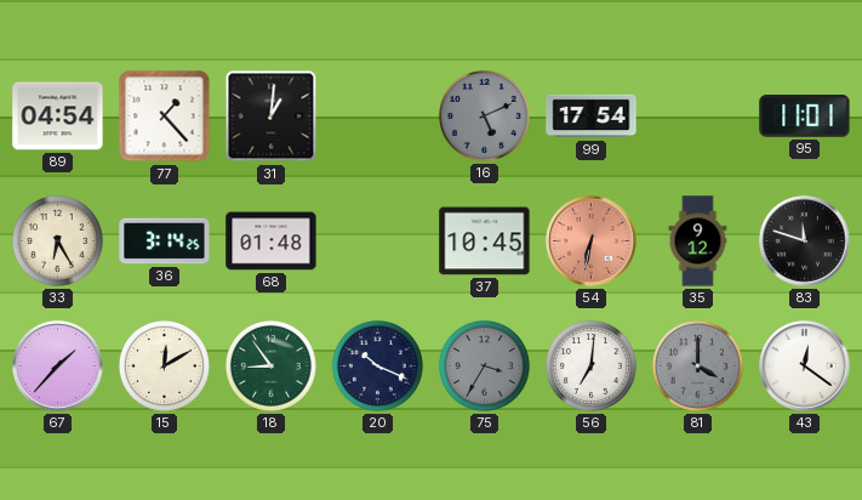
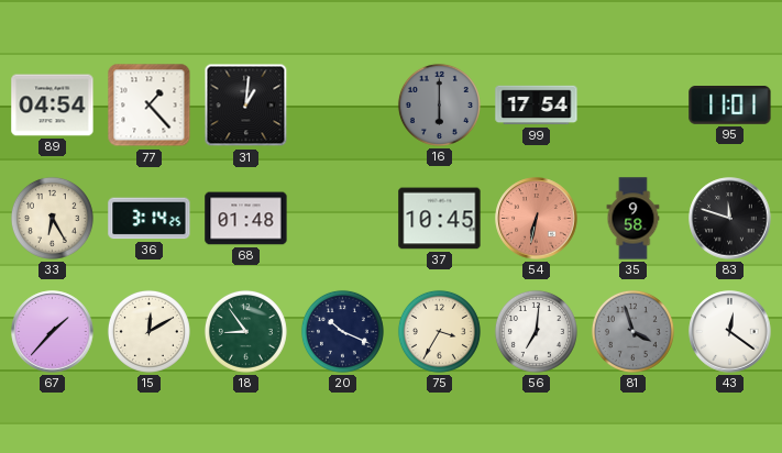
16: 5:11 -> 6:00 (439, 104)
35: 9:12 -> 9:58 (634, 219)
75 dial: grey -> cream (439, 331)
81: 4:00 -> 3:57 (632, 331)
